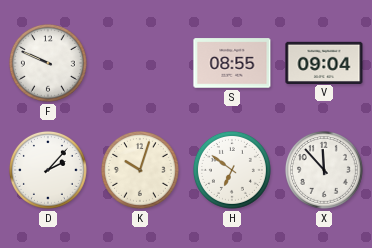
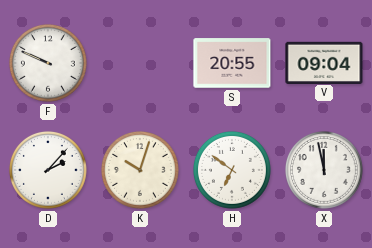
S: 08:55 -> 20:55 (232, 63)
X: 11:53 -> 11:58 (324, 170)
